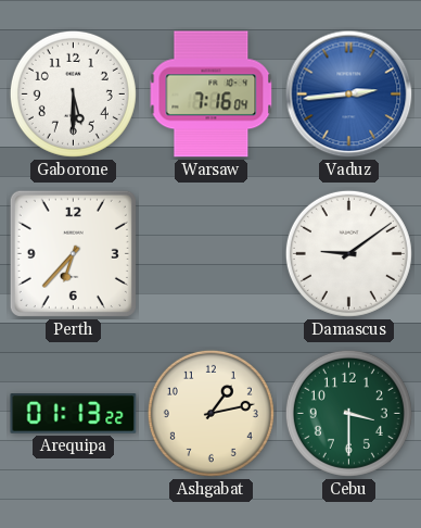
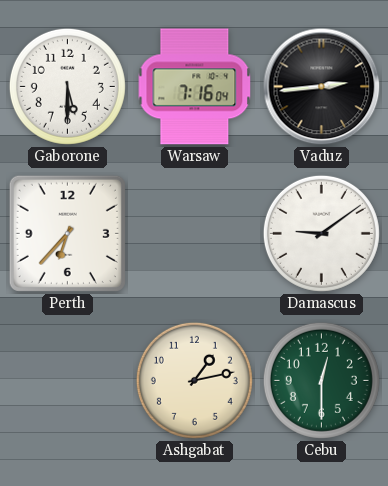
Vaduz dial: blue -> black (322, 87)
Arequipa: 01:13 -> none (74, 414)
Cebu: 3:30 -> 12:30 (321, 380)
